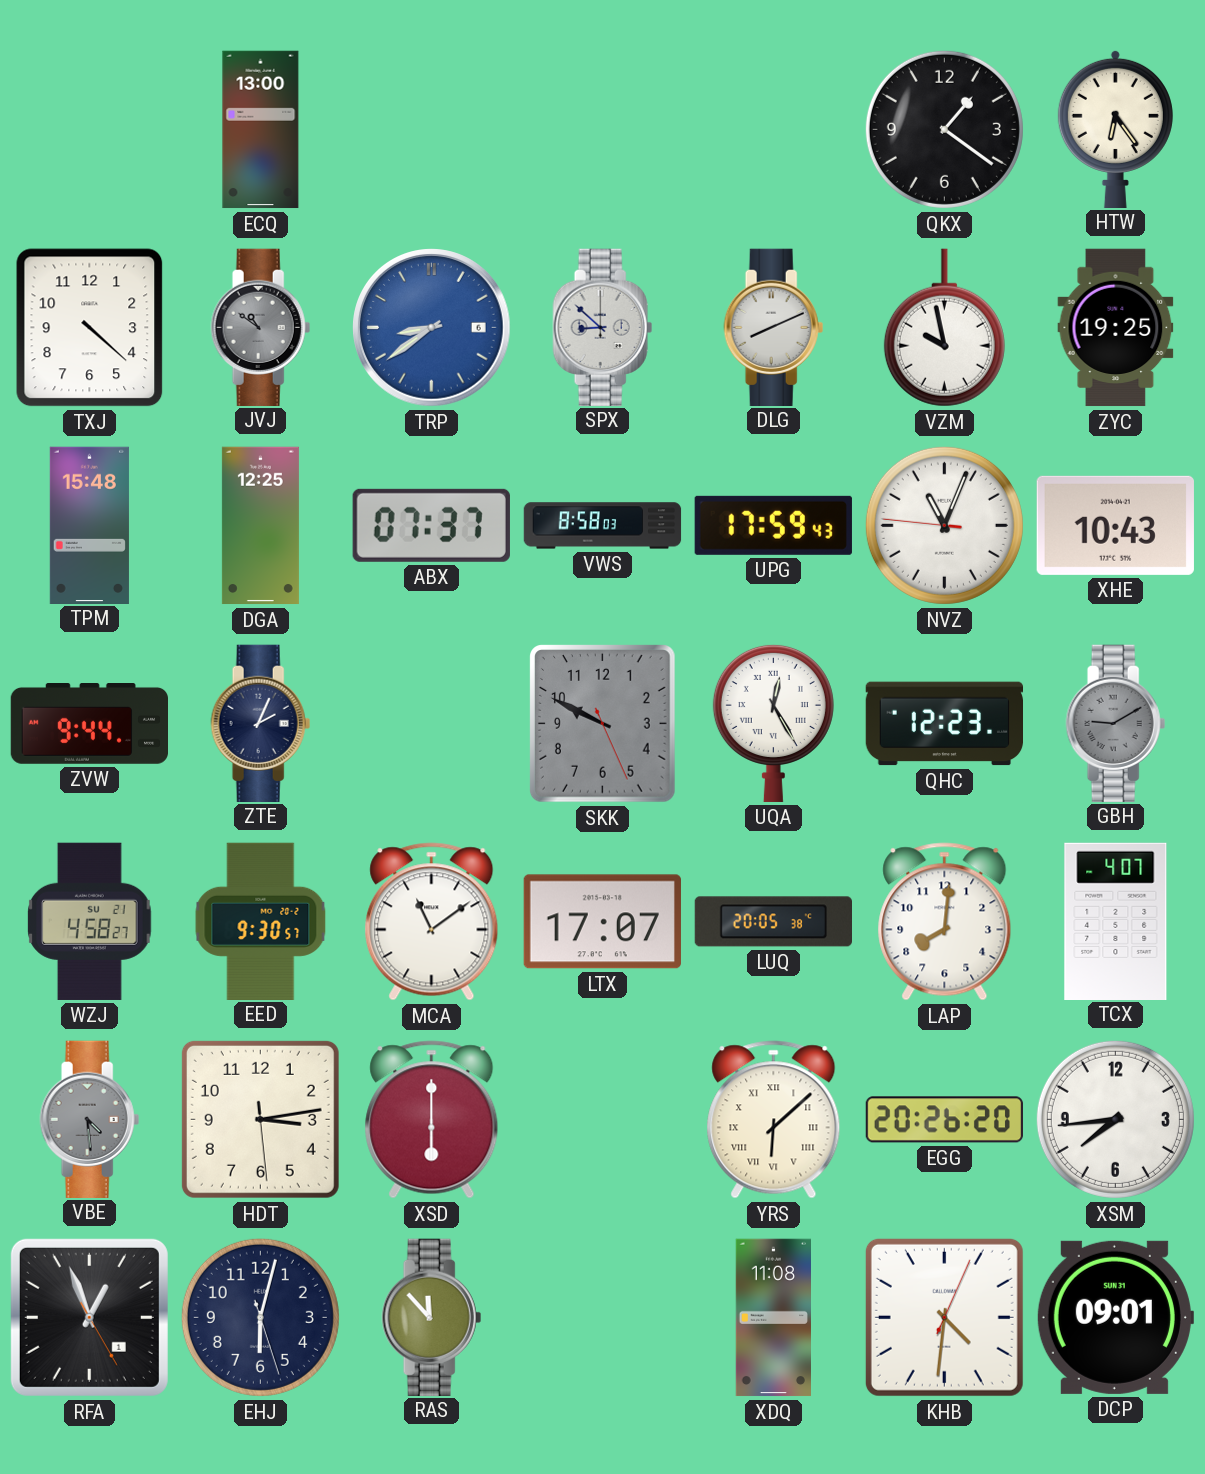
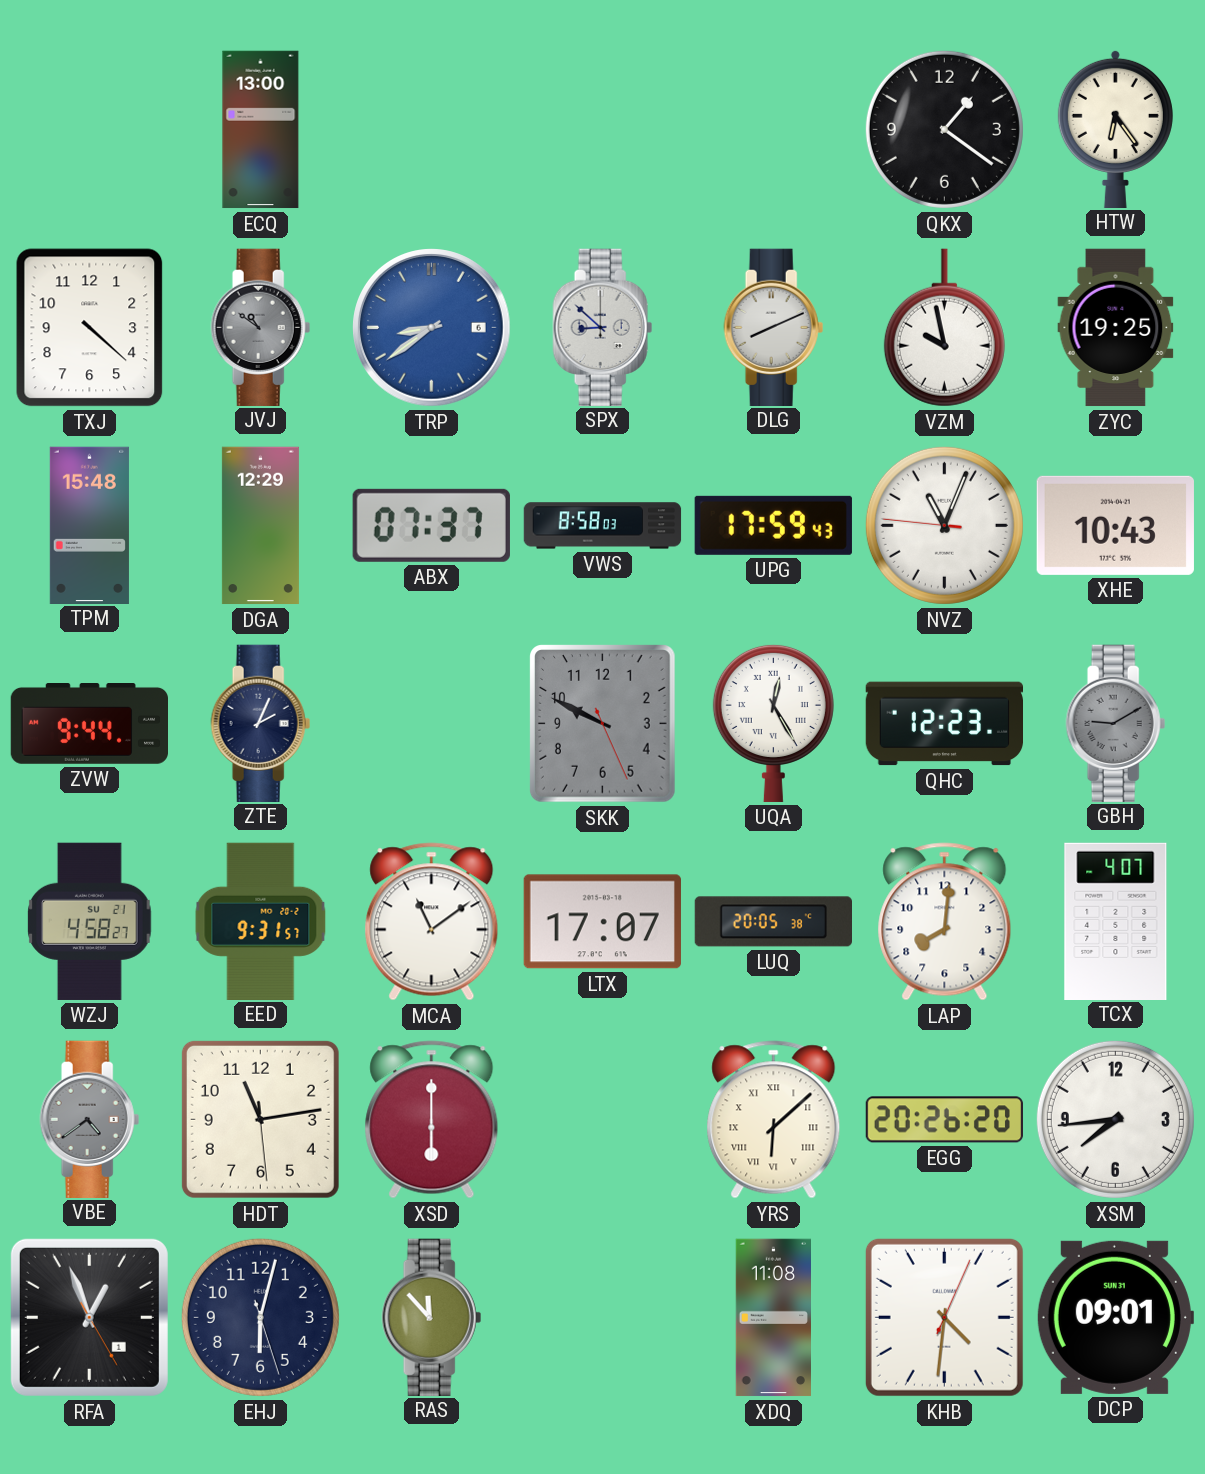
DGA: 12:25 -> 12:29 (260, 526)
EED: 9:30 -> 9:31 (261, 921)
VBE: 4:29 -> 4:39 (90, 1119)
HDT: 3:13 -> 11:13 (260, 1119)
